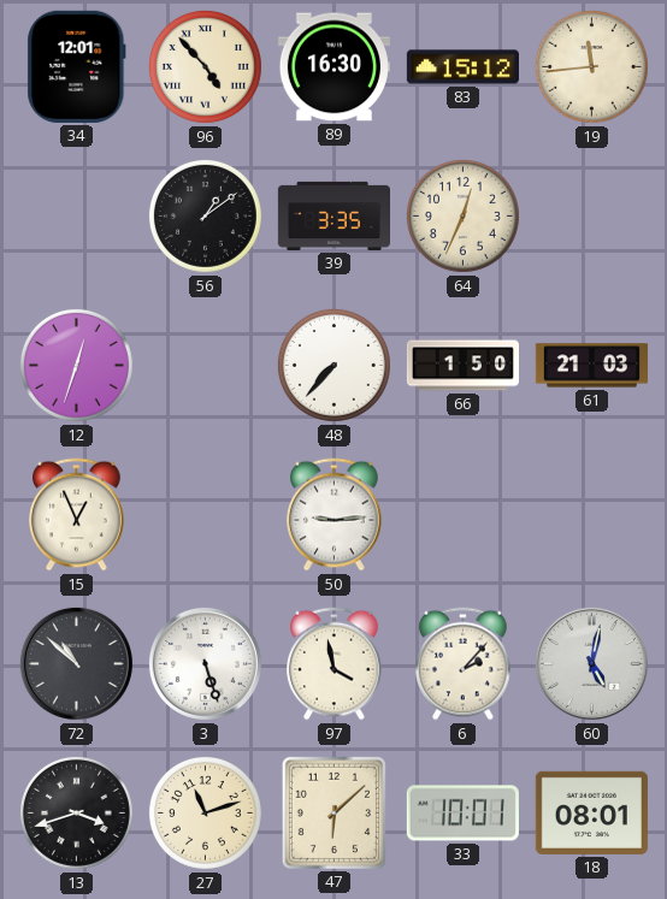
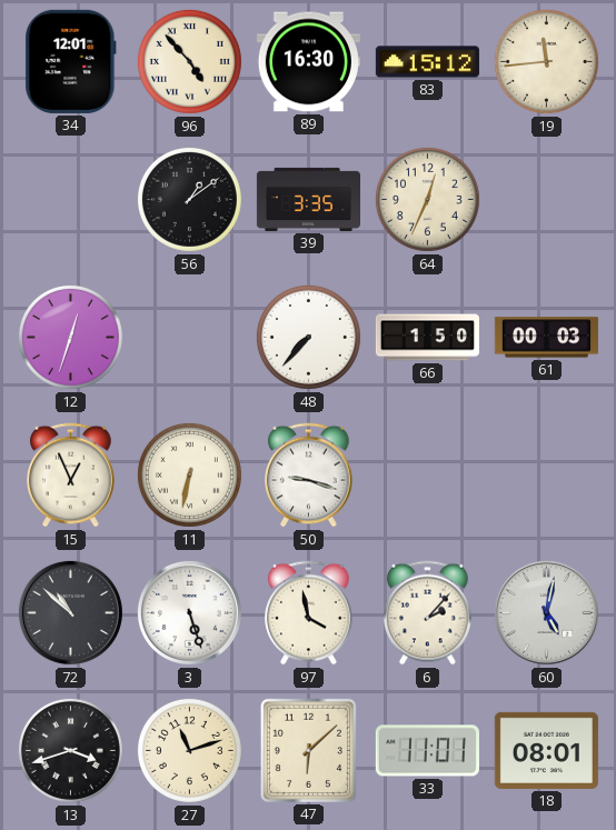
61: 21:03 -> 00:03 (546, 338)
11: none -> 6:32 (189, 474)
50: 9:14 -> 9:18 (309, 476)
33: 10:01 -> 11:01 (427, 751)
